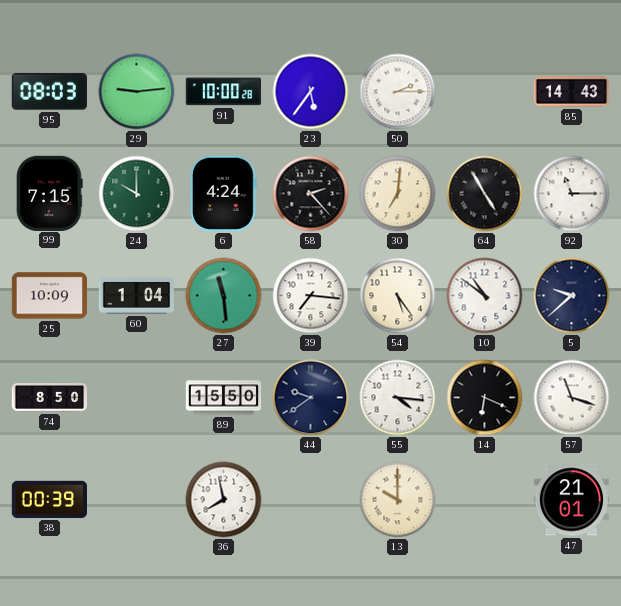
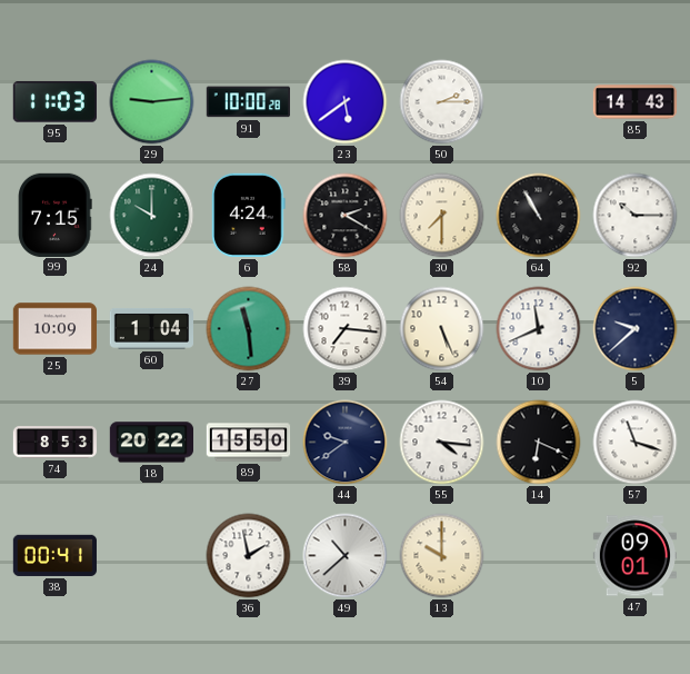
95: 08:03 -> 11:03 (54, 102)
23: 5:36 -> 5:39 (346, 102)
58: 2:23 -> 2:20 (346, 216)
30: 7:01 -> 7:30 (442, 216)
64: 4:55 -> 10:55 (539, 216)
92: 11:15 -> 10:15 (636, 216)
54: 5:24 -> 5:26 (442, 329)
10: 10:51 -> 11:41 (539, 329)
74: 8:50 -> 8:53 (54, 443)
18: none -> 20:22 (151, 443)
38: 00:39 -> 00:41 (54, 555)
36: 7:58 -> 1:58 (249, 556)
49: none -> 10:38 (346, 556)
47: 21:01 -> 09:01 (634, 556)
